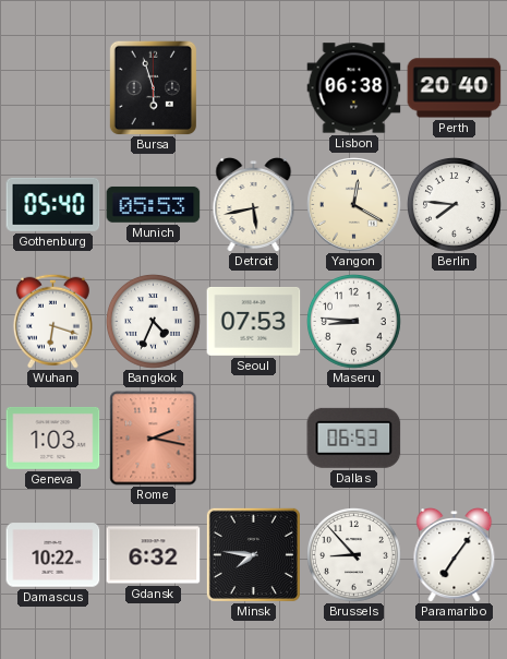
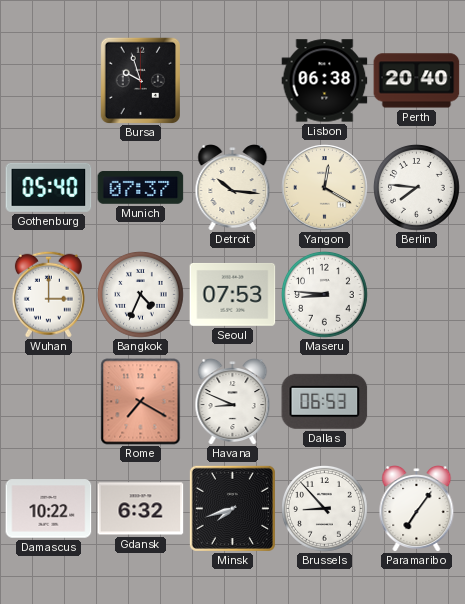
Bursa: 5:57 -> 9:57 (141, 80)
Munich: 05:53 -> 07:37 (141, 187)
Detroit: 5:43 -> 10:16 (233, 188)
Wuhan: 6:18 -> 3:00 (48, 294)
Geneva: 1:03 -> none (53, 438)
Rome: 2:17 -> 7:20 (141, 402)
Havana: none -> 8:49 (233, 402)
Minsk: 7:46 -> 7:42 (232, 508)
